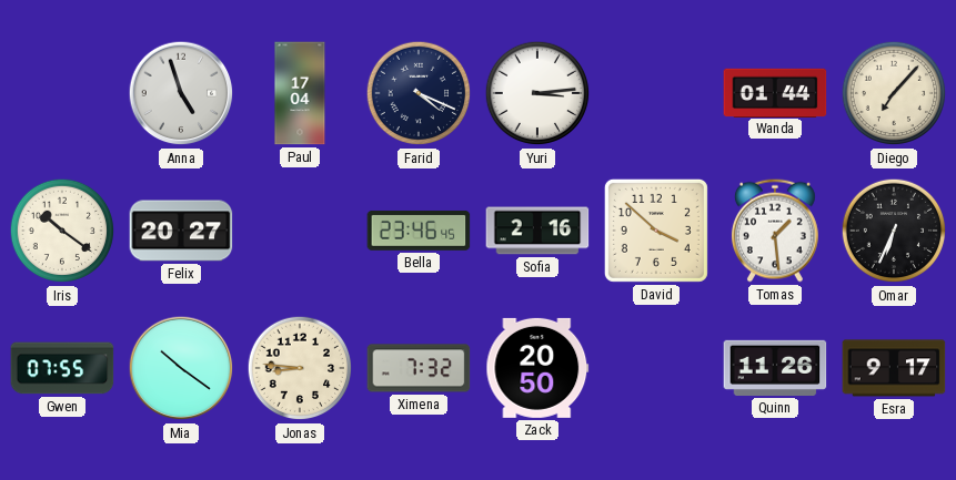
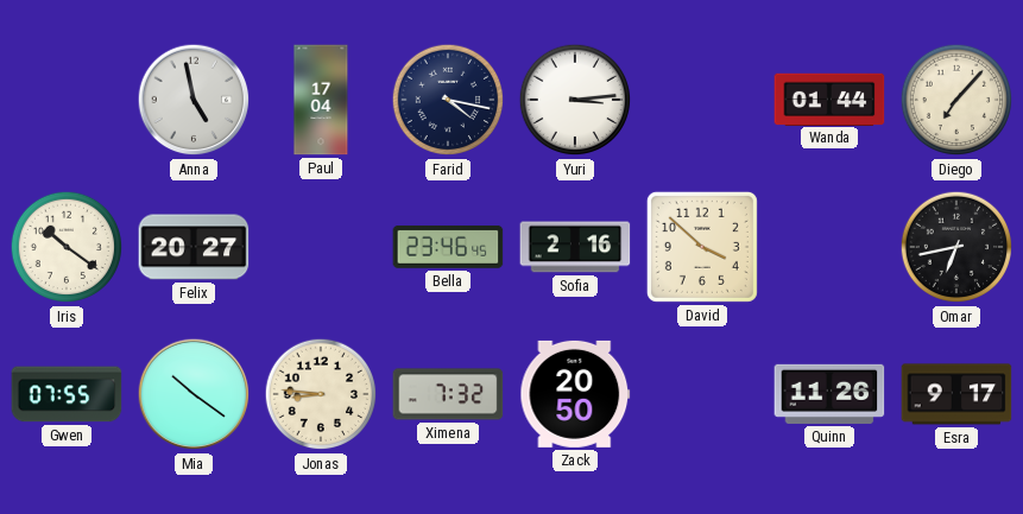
Anna: 4:57 -> 4:58 (194, 100)
Farid: 4:19 -> 4:17 (448, 100)
Tomas: 1:29 -> none (775, 231)
Omar: 6:34 -> 6:43 (956, 247)
